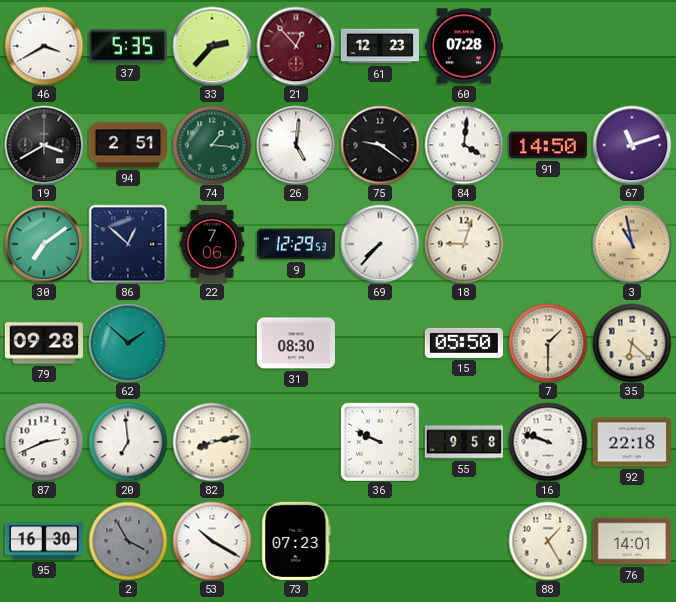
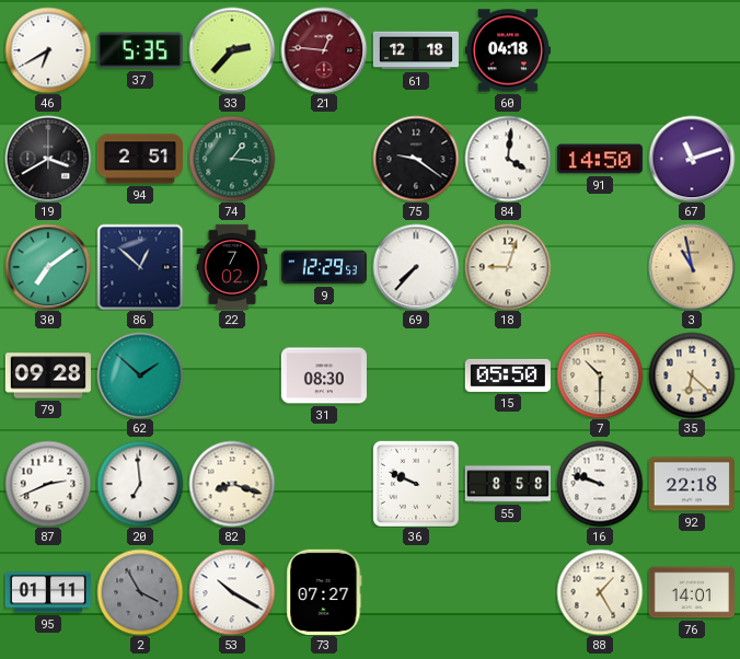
46: 3:40 -> 6:40 (48, 50)
21: 12:53 -> 12:46 (324, 50)
61: 12:23 -> 12:18 (416, 50)
60: 07:28 -> 04:18 (508, 50)
26: 5:01 -> none (296, 145)
22: 7:06 -> 7:02 (232, 267)
7: 1:30 -> 10:30 (600, 375)
82: 8:13 -> 8:18 (232, 484)
55: 9:58 -> 8:58 (508, 484)
95: 16:30 -> 01:11 (48, 592)
73: 07:23 -> 07:27 (324, 592)
